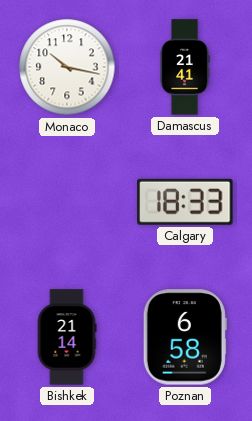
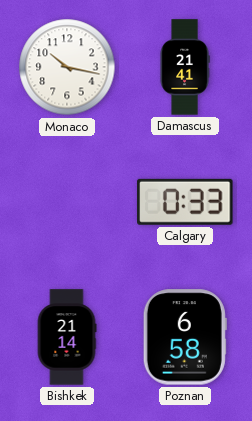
Calgary: 18:33 -> 0:33 (185, 202)
